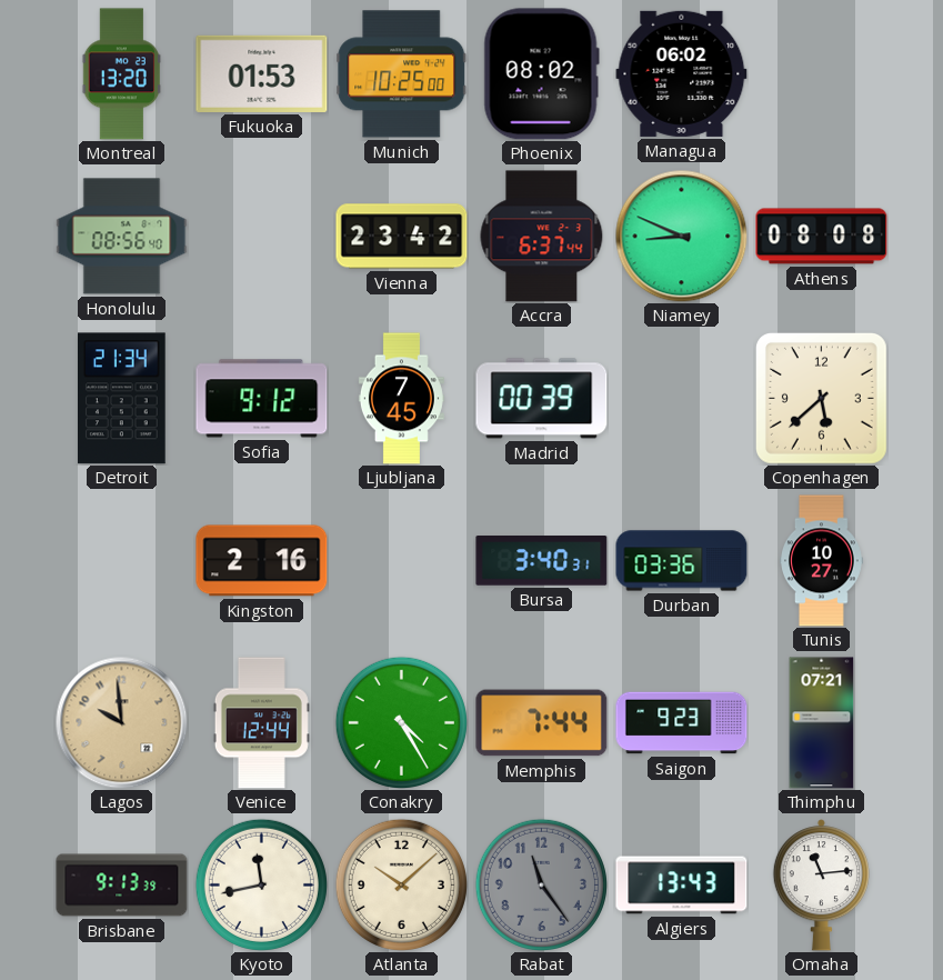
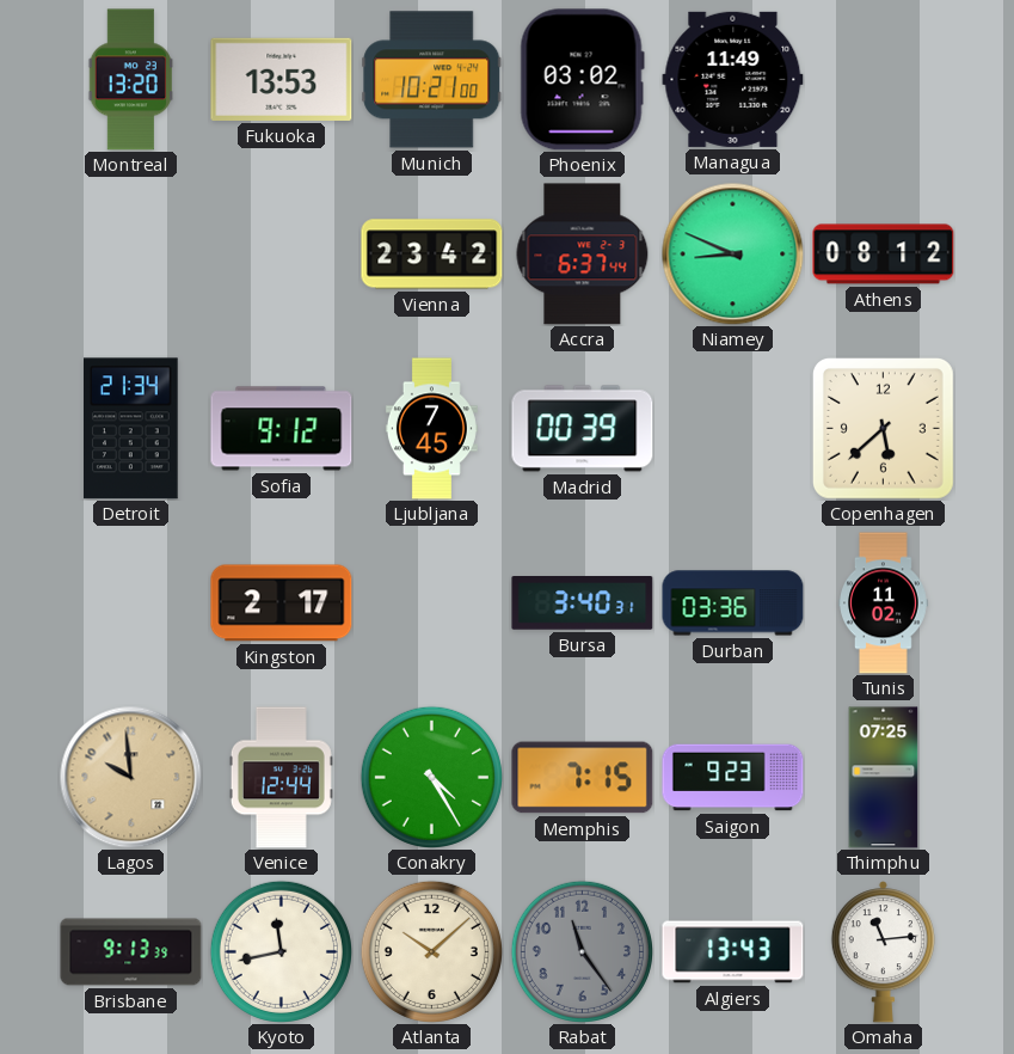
Fukuoka: 01:53 -> 13:53 (282, 79)
Munich: 10:25 -> 10:21 (432, 80)
Phoenix: 08:02 -> 03:02 (582, 80)
Managua: 06:02 -> 11:49 (733, 79)
Honolulu: 08:56 -> none (122, 237)
Athens: 08:08 -> 08:12 (884, 255)
Kingston: 2:16 -> 2:17 (282, 603)
Tunis: 10:27 -> 11:02 (884, 603)
Memphis: 7:44 -> 7:15 (583, 778)
Thimphu: 07:21 -> 07:25 (884, 778)
